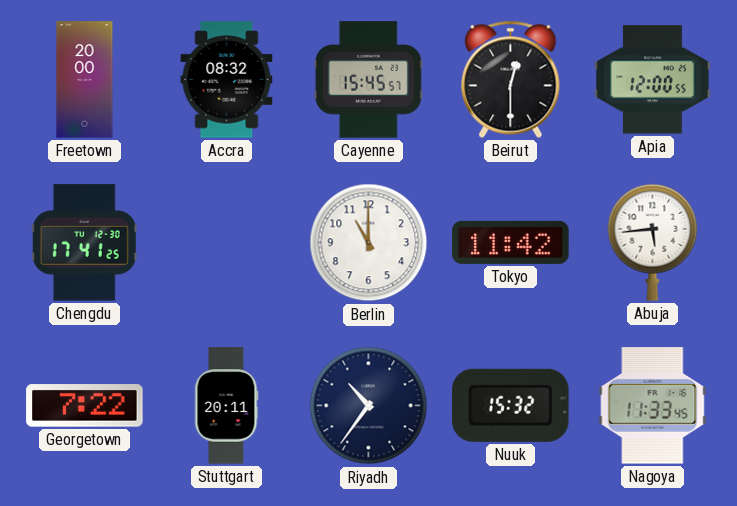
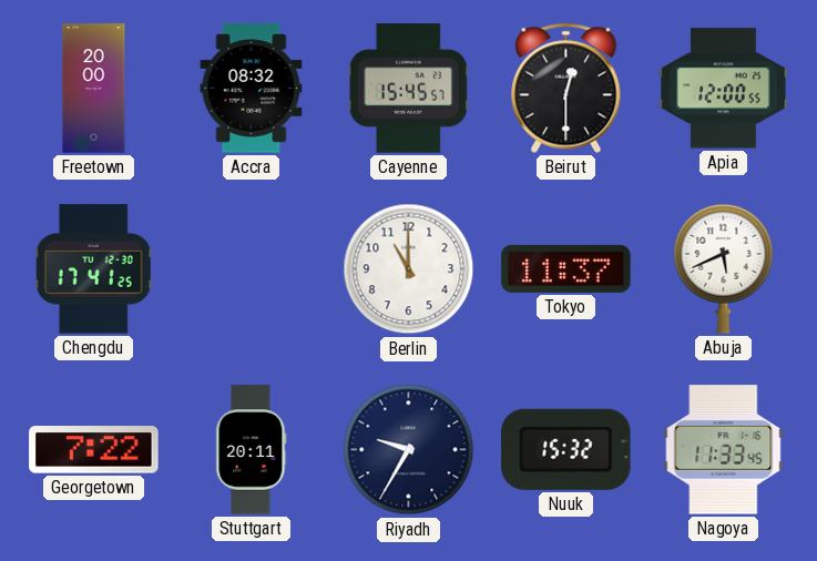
Tokyo: 11:42 -> 11:37 (566, 268)
Abuja: 5:44 -> 5:41 (724, 268)
Riyadh: 10:36 -> 9:35 (409, 450)
